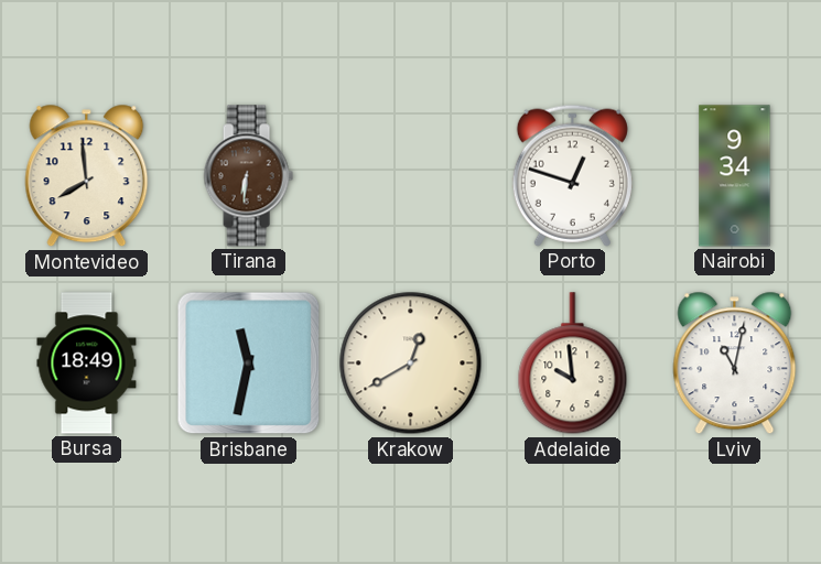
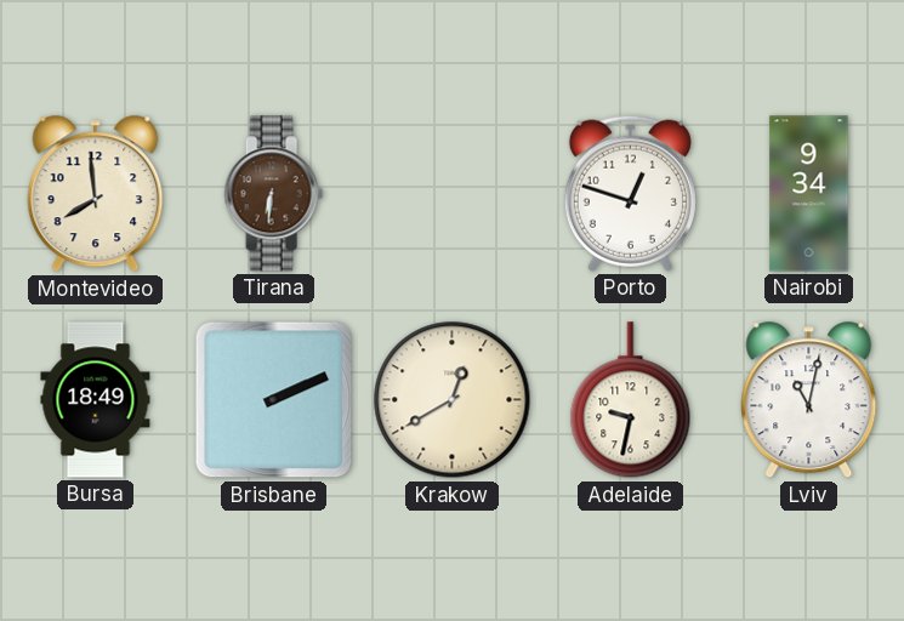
Brisbane: 11:32 -> 2:11 (274, 400)
Adelaide: 9:59 -> 9:32 (631, 400)
